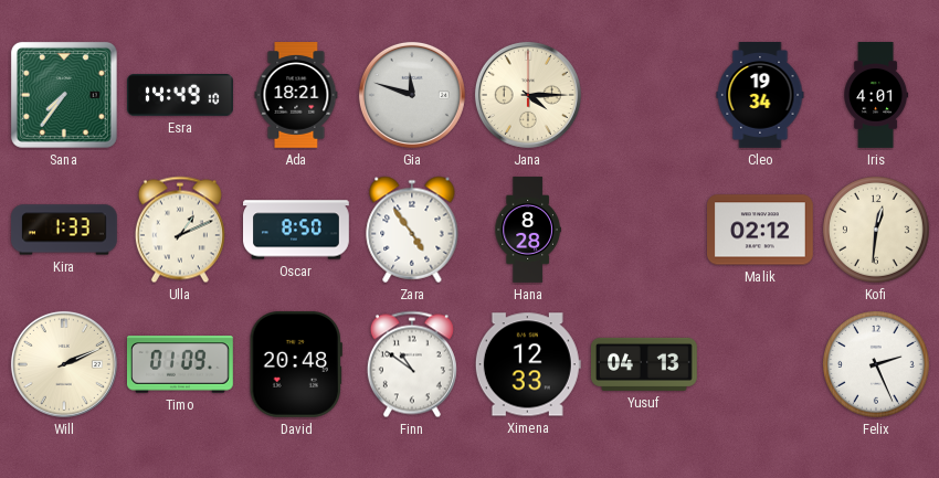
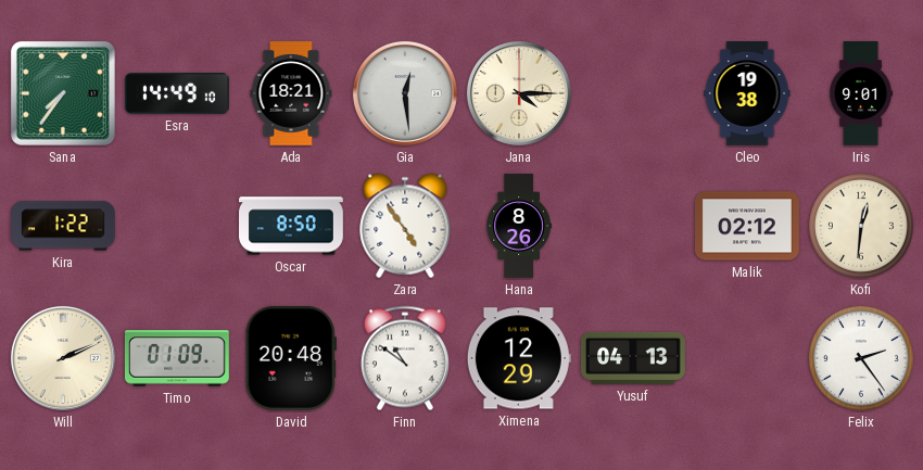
Gia: 11:48 -> 12:29 (405, 93)
Cleo: 19:34 -> 19:38 (747, 94)
Iris: 4:01 -> 9:01 (861, 94)
Kira: 1:33 -> 1:22 (64, 226)
Ulla: 1:11 -> none (180, 230)
Hana: 8:28 -> 8:26 (519, 226)
Ximena: 12:33 -> 12:29 (519, 358)
Felix: 2:26 -> 2:24 (862, 359)
